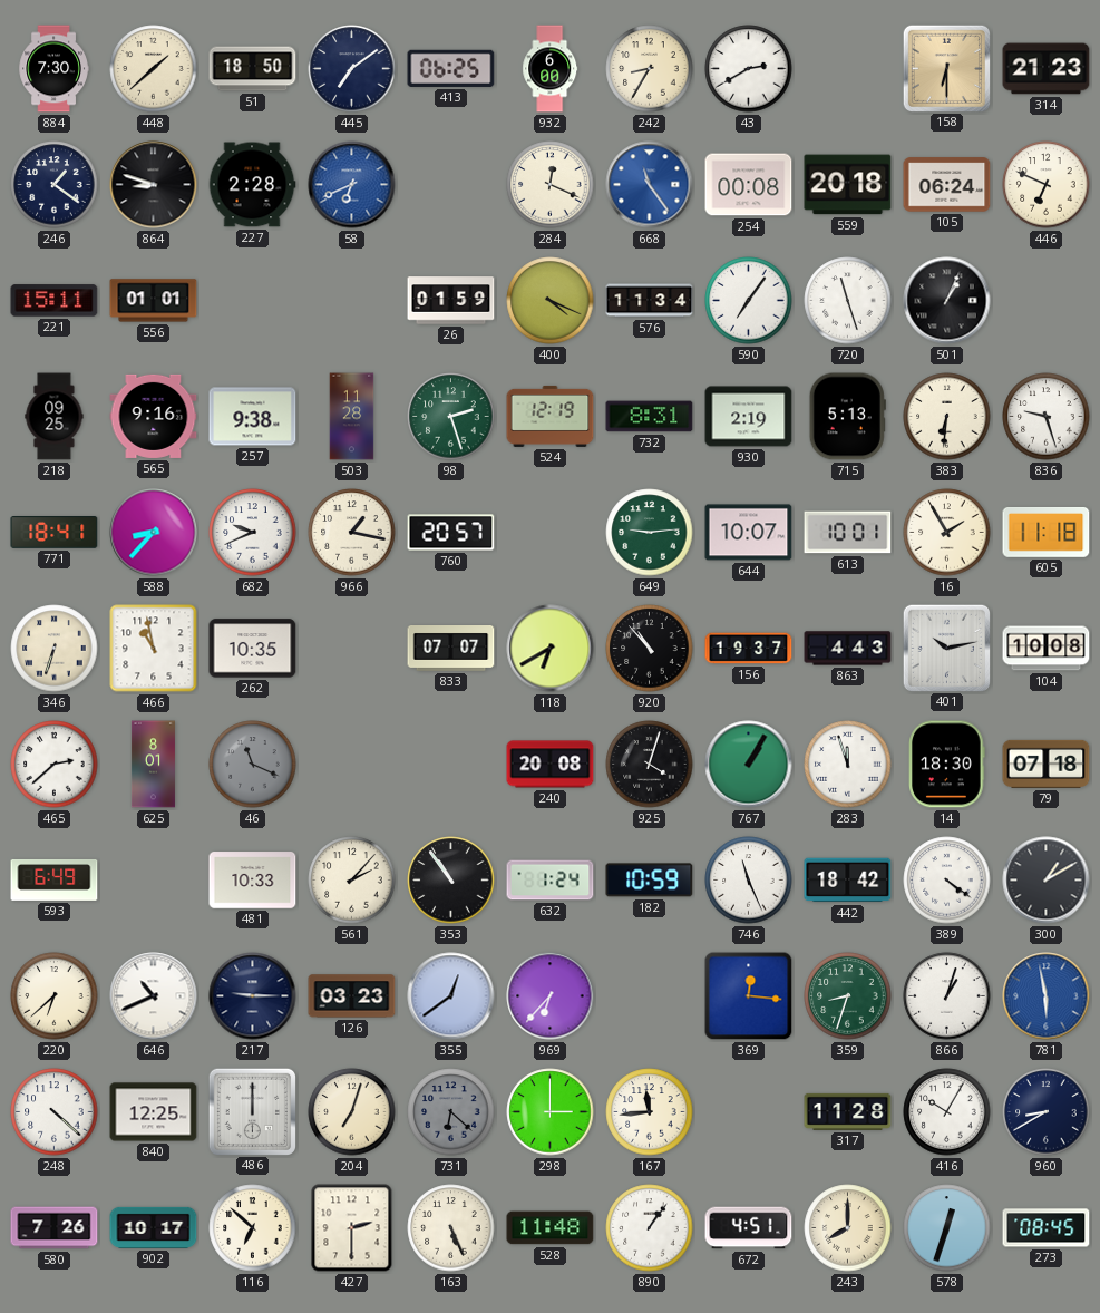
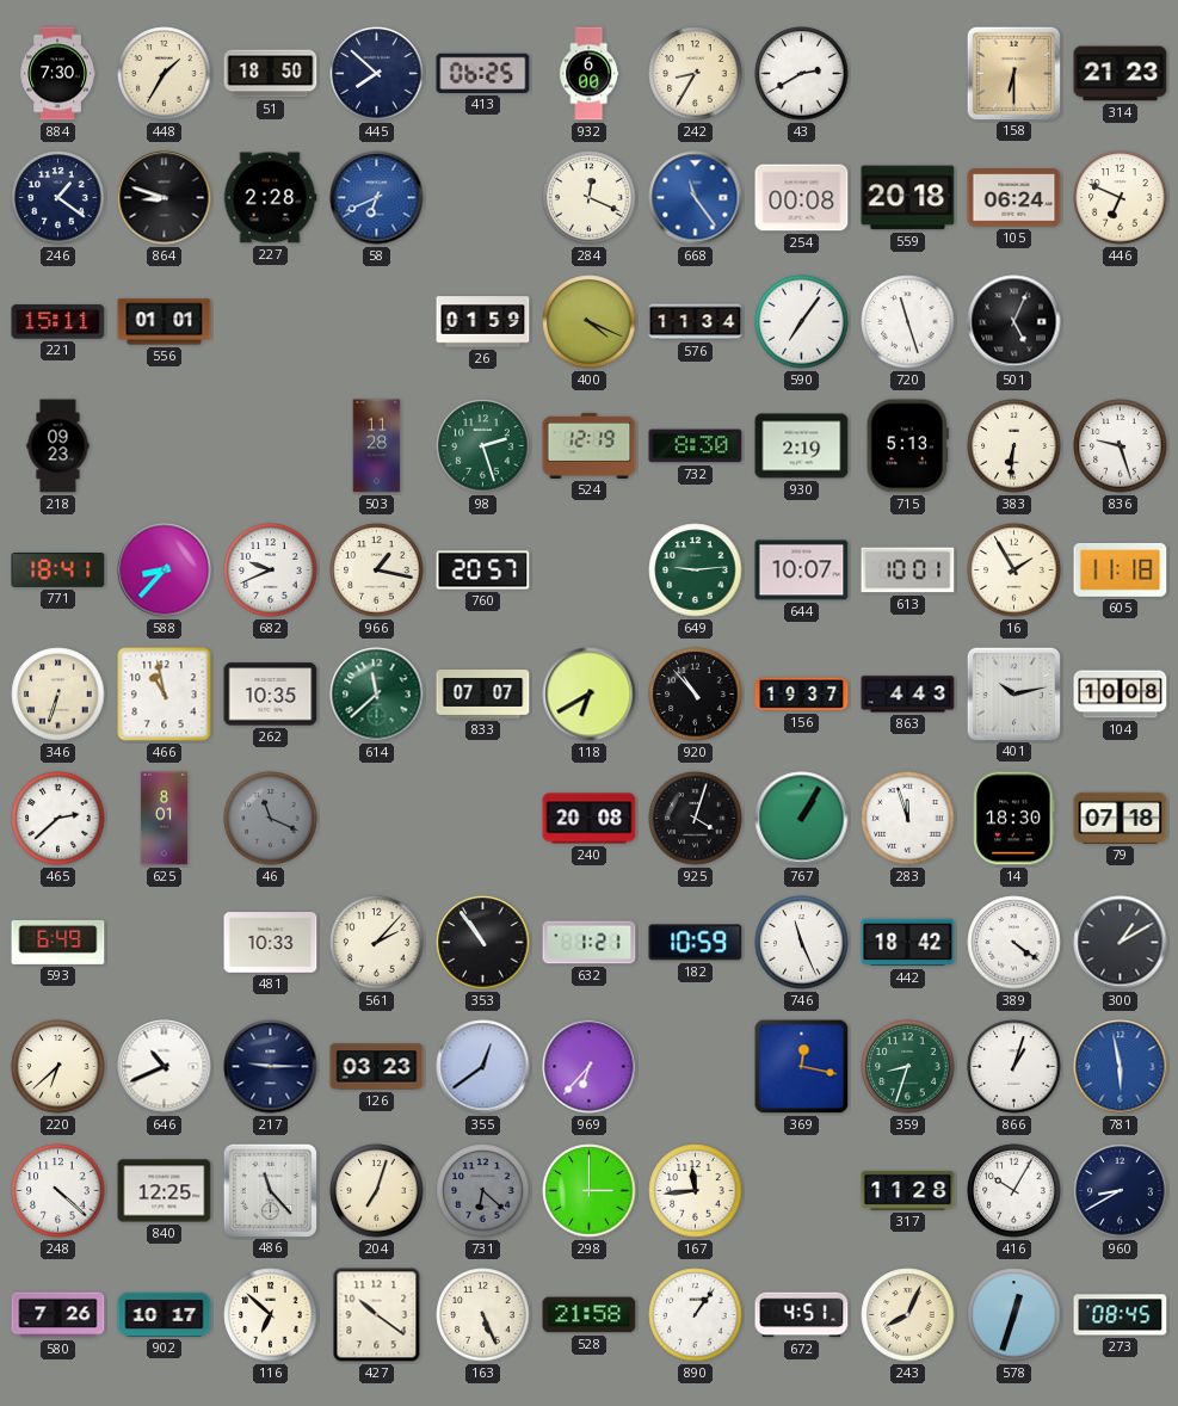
448: 1:38 -> 1:35 (165, 74)
445: 7:09 -> 7:52 (377, 74)
501: 1:04 -> 5:04 (1014, 322)
218: 09:25 -> 09:23 (58, 446)
565: 9:16 -> none (154, 416)
257: 9:38 -> none (253, 417)
732: 8:31 -> 8:30 (696, 446)
614: none -> 11:38 (377, 695)
632: 1:24 -> 1:21 (590, 943)
369: 12:16 -> 12:17 (802, 1067)
486: 12:00 -> 11:23 (270, 1190)
427: 2:30 -> 10:21 (377, 1315)
528: 11:48 -> 21:58 (590, 1315)
243: 8:00 -> 8:04 (908, 1315)
